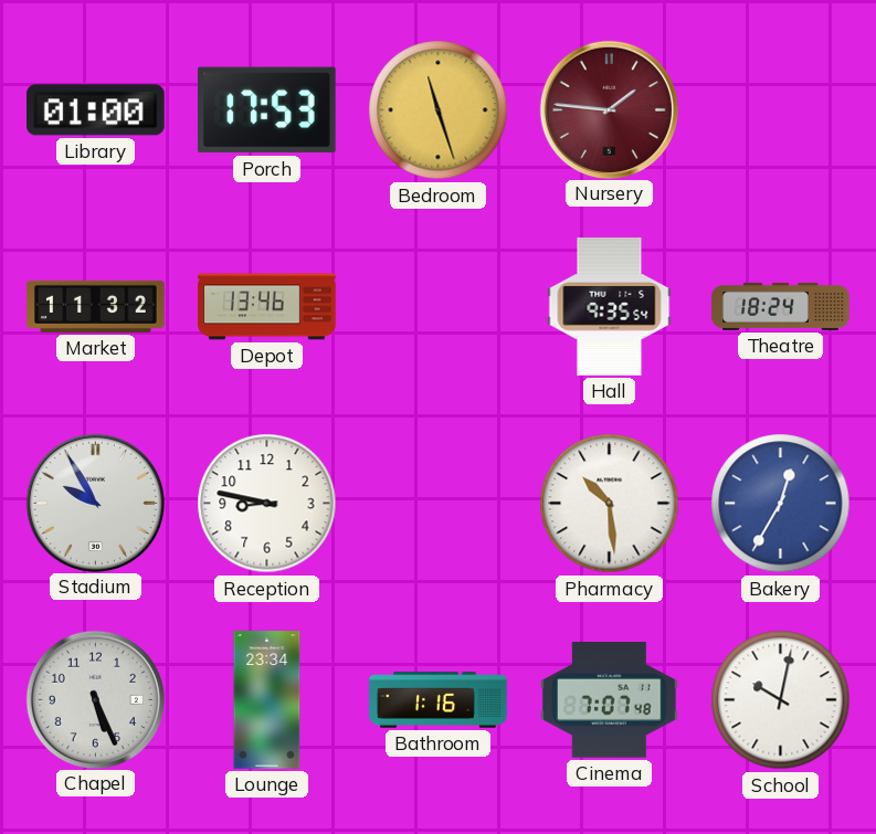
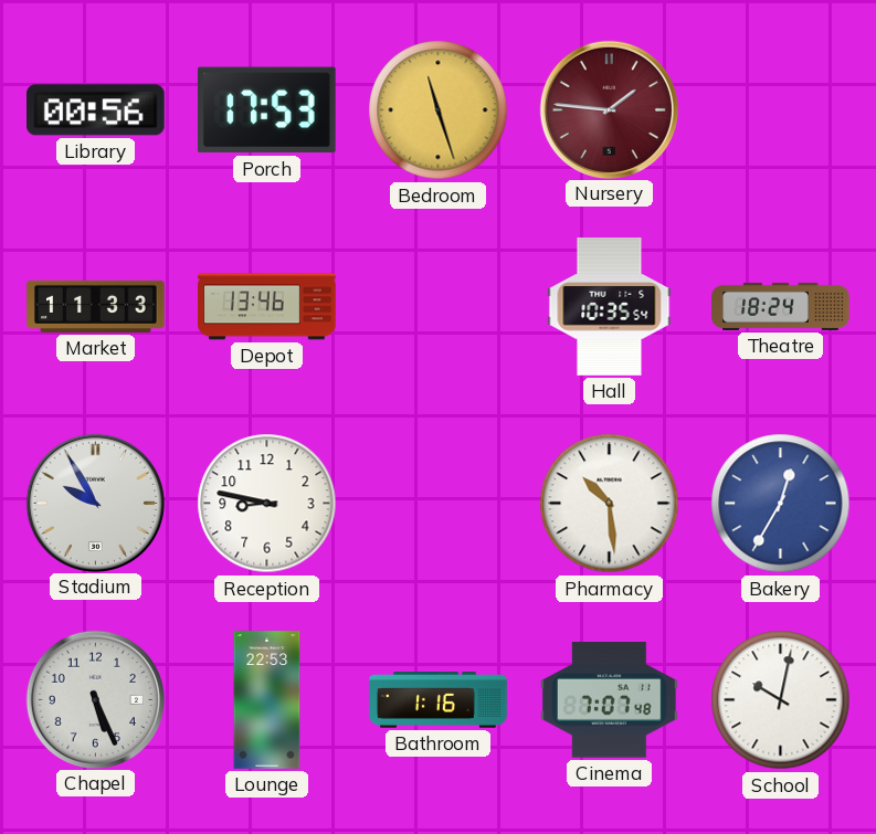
Library: 01:00 -> 00:56 (96, 110)
Market: 11:32 -> 11:33 (96, 306)
Hall: 9:35 -> 10:35 (610, 307)
Lounge: 23:34 -> 22:53 (267, 700)
